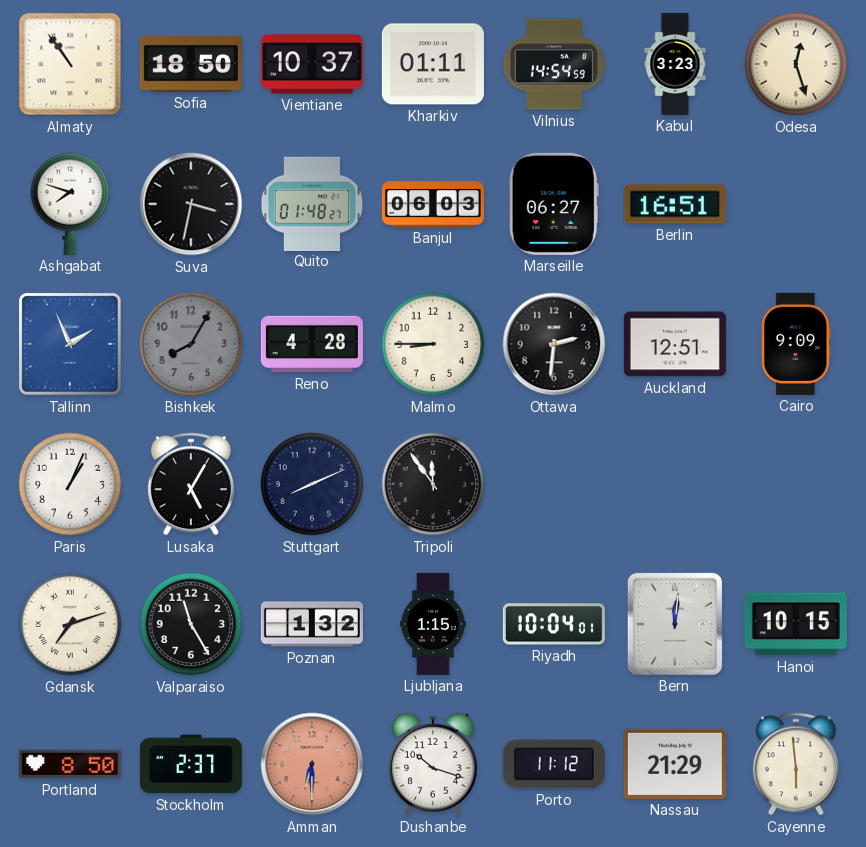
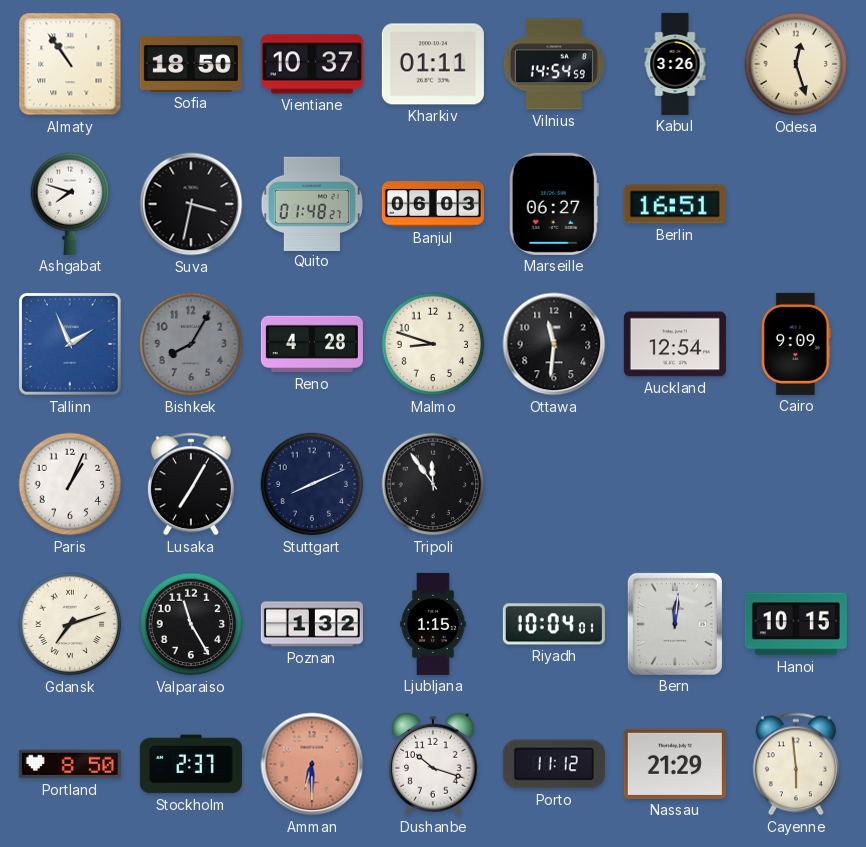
Kabul: 3:23 -> 3:26 (675, 64)
Malmo: 8:45 -> 8:48 (433, 344)
Ottawa: 2:31 -> 11:31 (554, 344)
Auckland: 12:51 -> 12:54 (675, 344)
Lusaka: 5:05 -> 7:05 (191, 484)
